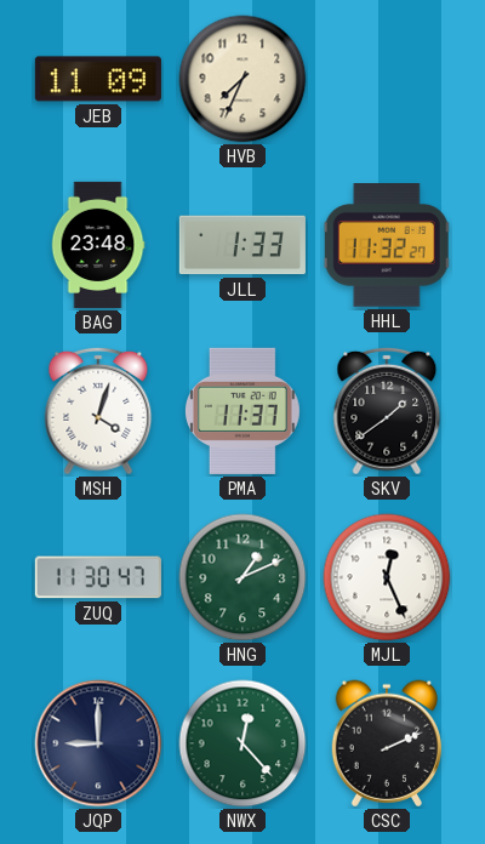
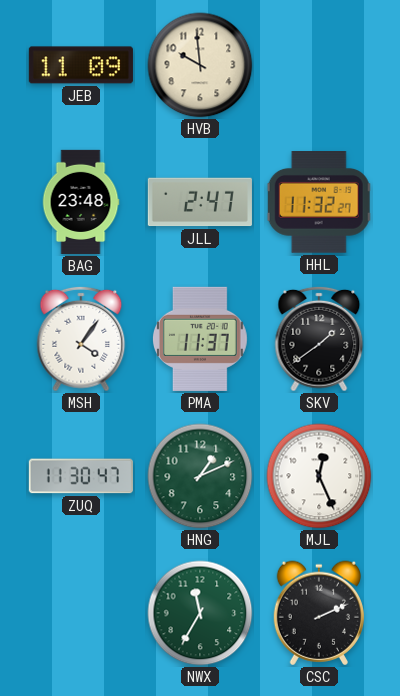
HVB: 7:34 -> 9:59 (200, 65)
JLL: 1:33 -> 2:47 (200, 202)
MSH: 4:03 -> 4:06 (81, 339)
JQP: 9:00 -> none (98, 743)
NWX: 12:23 -> 11:35 (200, 613)
